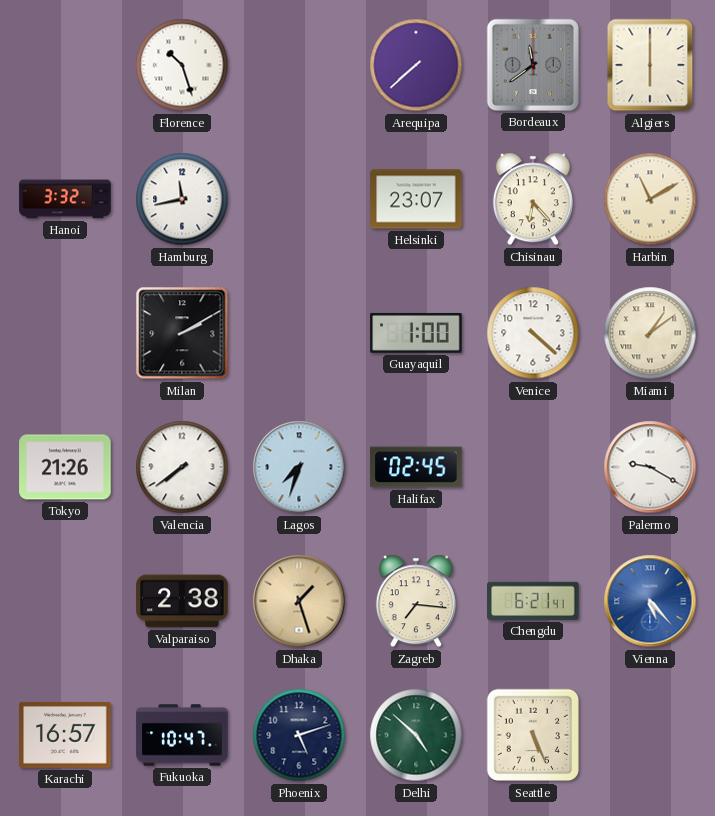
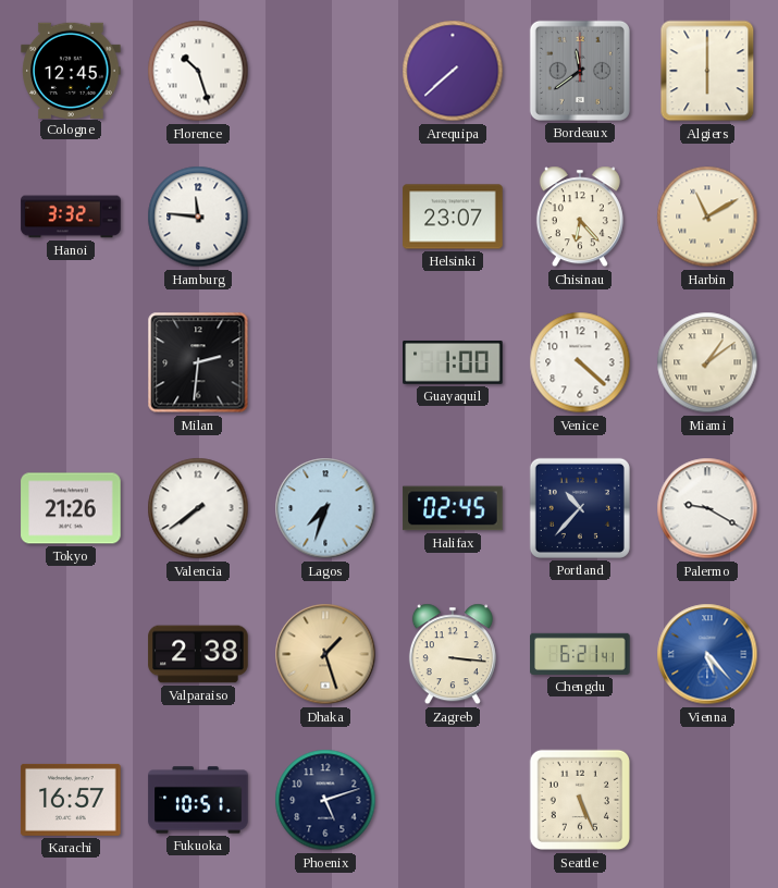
Cologne: none -> 12:45 (71, 70)
Hamburg: 11:43 -> 11:46 (198, 217)
Milan: 2:10 -> 2:31 (198, 362)
Portland: none -> 10:37 (580, 508)
Zagreb: 7:16 -> 3:16 (453, 654)
Fukuoka: 10:47 -> 10:51 (198, 800)
Delhi: 4:52 -> none (416, 735)
